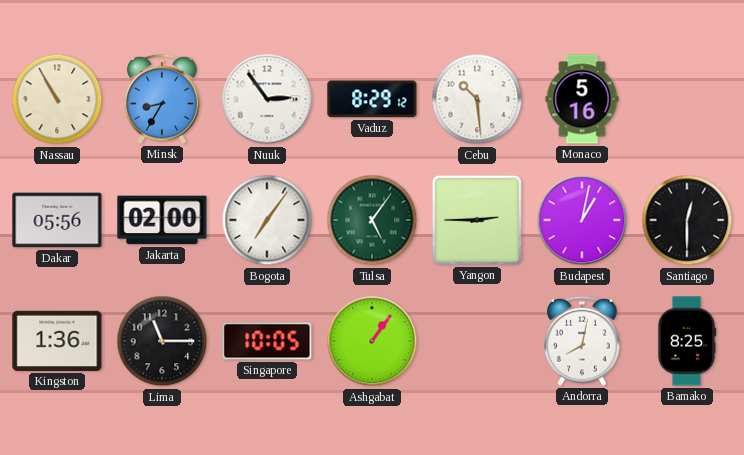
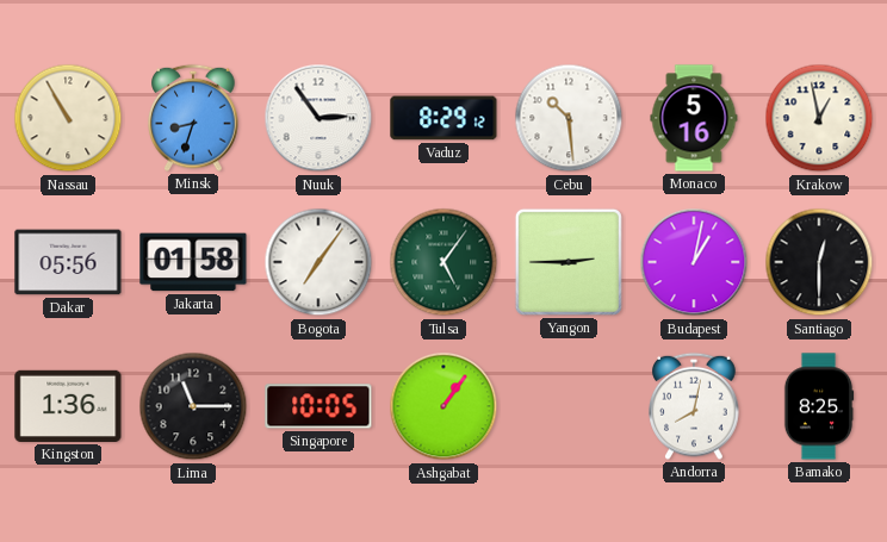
Minsk: 8:35 -> 8:33 (193, 118)
Krakow: none -> 12:58 (819, 118)
Jakarta: 02:00 -> 01:58 (193, 262)
